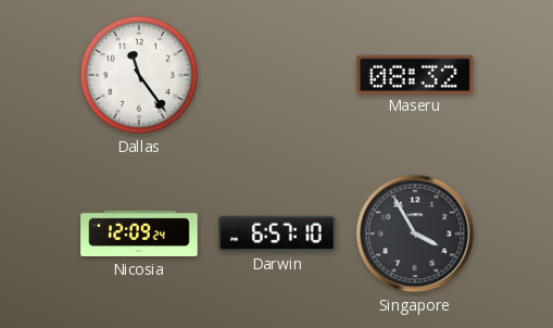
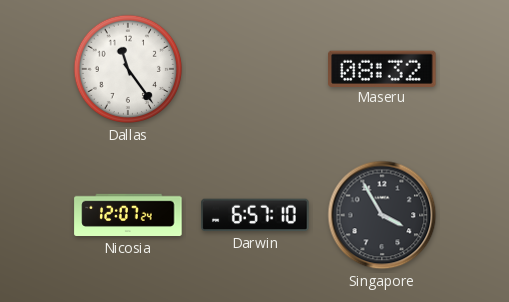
Nicosia: 12:09 -> 12:07 (128, 215)
